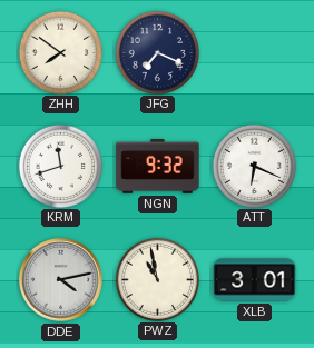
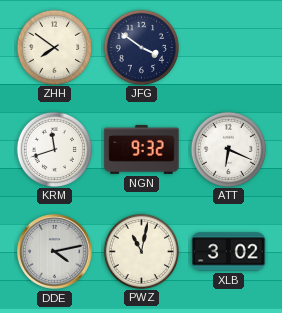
JFG: 7:19 -> 3:51 (141, 47)
PWZ: 10:58 -> 11:02 (141, 251)
XLB: 3:01 -> 3:02 (229, 252)
